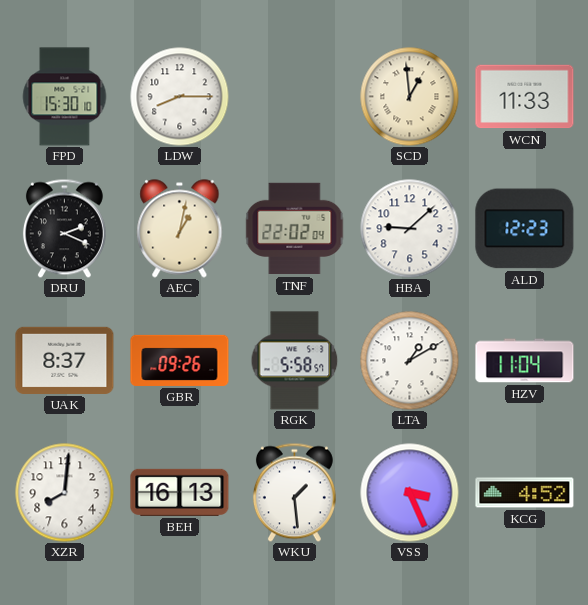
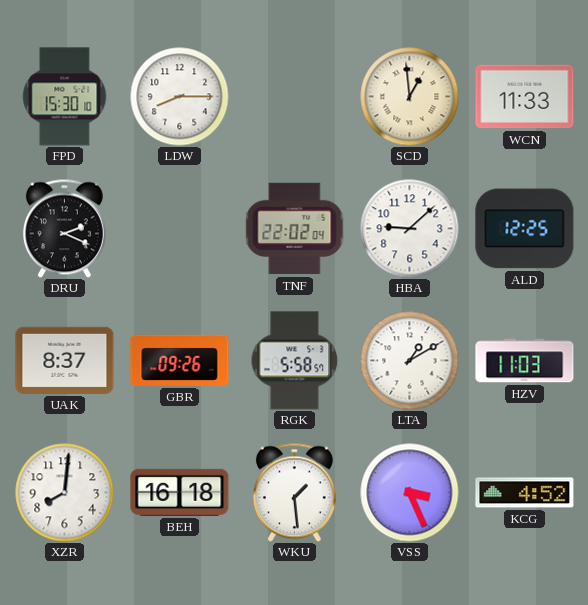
AEC: 1:02 -> none (180, 229)
ALD: 12:23 -> 12:25 (525, 229)
HZV: 11:04 -> 11:03 (525, 361)
BEH: 16:13 -> 16:18 (180, 492)
